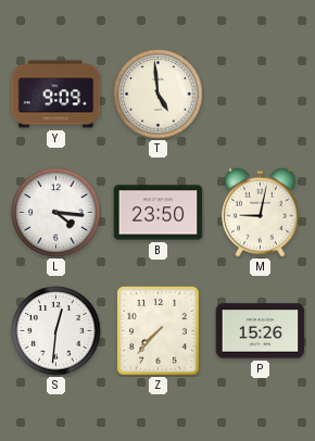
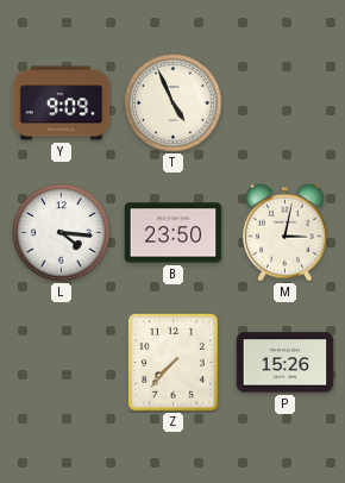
T: 4:59 -> 4:56 (174, 103)
M: 9:02 -> 3:02 (286, 232)
S: 12:31 -> none (56, 331)
